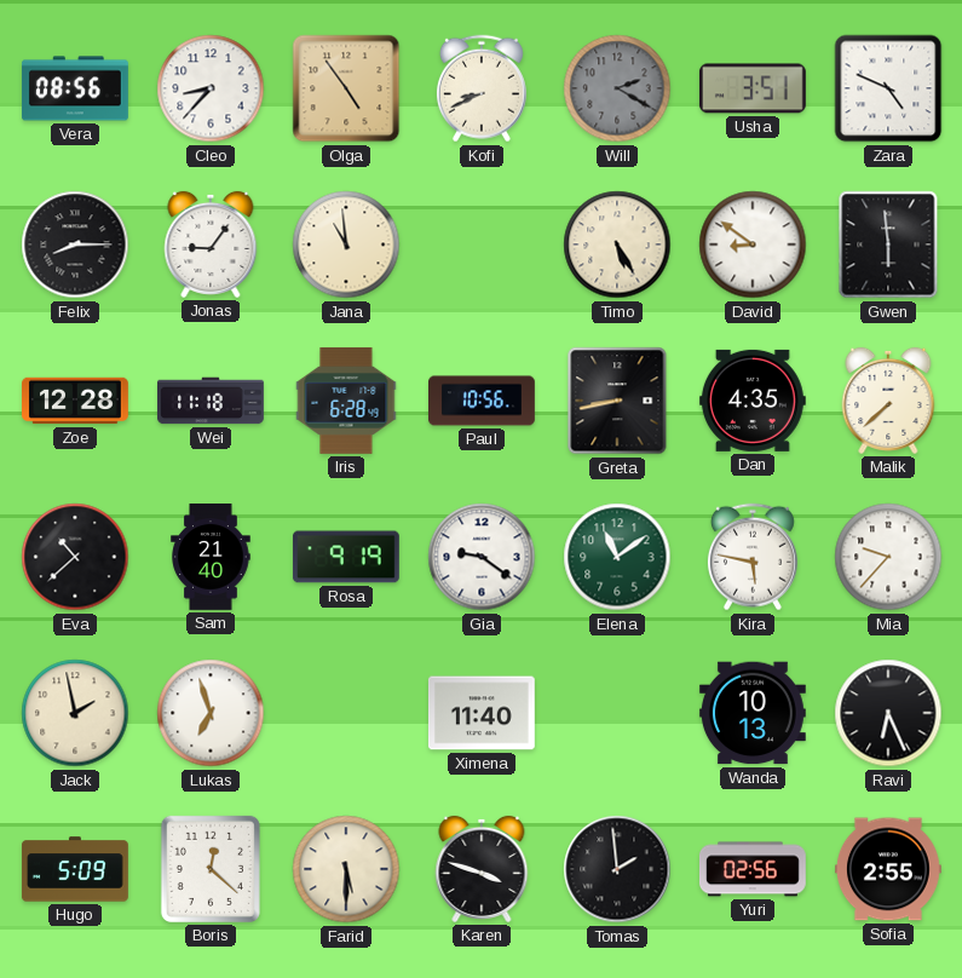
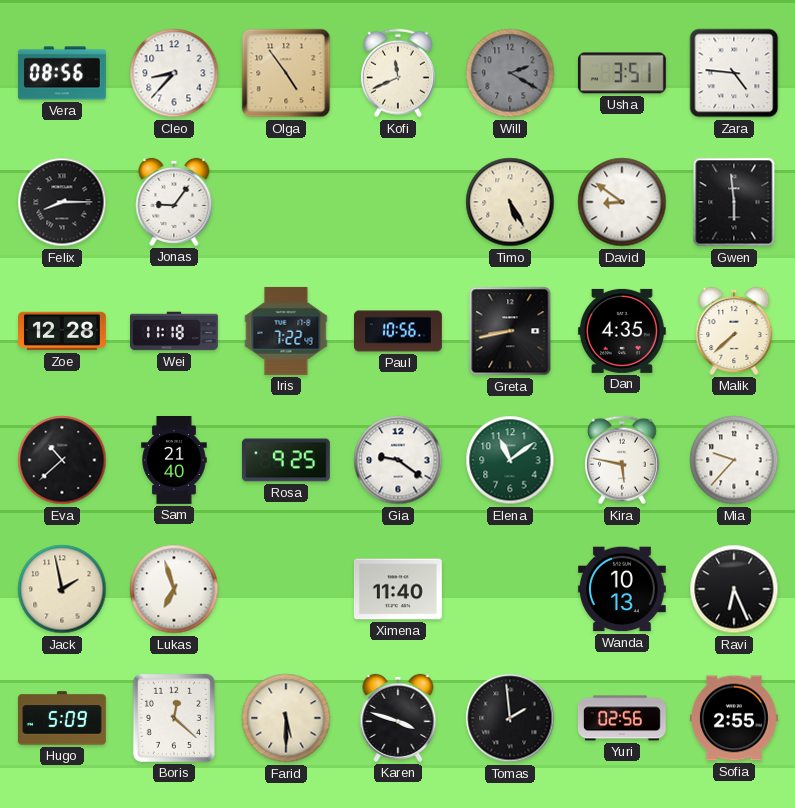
Kofi: 8:41 -> 11:41 (398, 73)
Zara: 4:49 -> 4:46 (734, 73)
Jana: 10:59 -> none (346, 244)
Iris: 6:28 -> 7:22 (286, 331)
Rosa: 9:19 -> 9:25 (286, 460)
